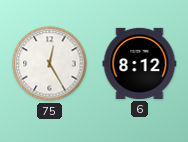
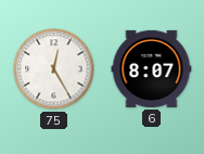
6: 8:12 -> 8:07 (152, 68)
